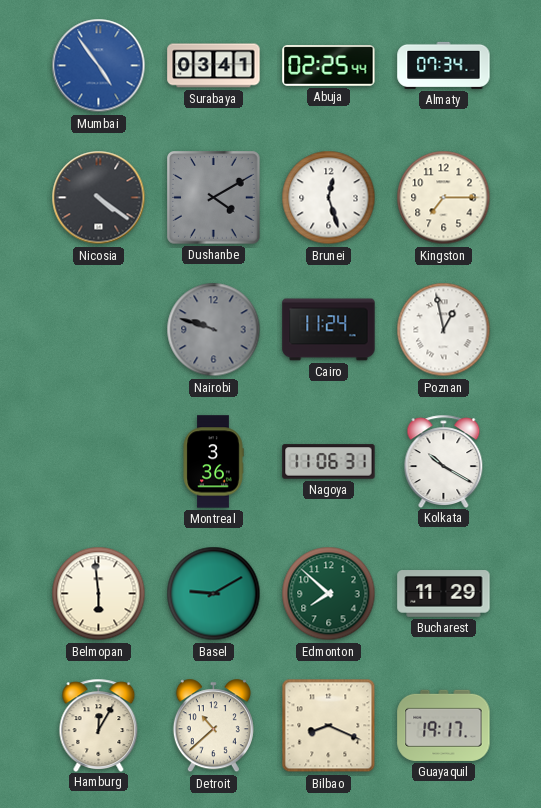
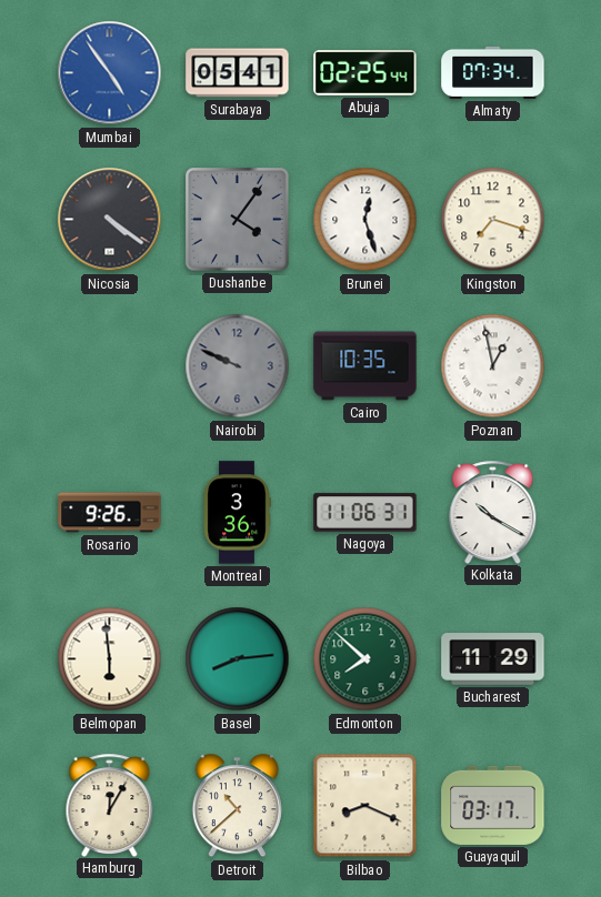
Surabaya: 03:41 -> 05:41 (238, 73)
Dushanbe: 4:10 -> 4:06 (238, 220)
Kingston: 7:15 -> 7:18 (493, 220)
Nairobi: 9:48 -> 9:49 (238, 366)
Cairo: 11:24 -> 10:35 (365, 366)
Rosario: none -> 9:26 (110, 513)
Basel: 9:10 -> 8:14 (238, 659)
Guayaquil: 19:17 -> 03:17 (493, 805)
